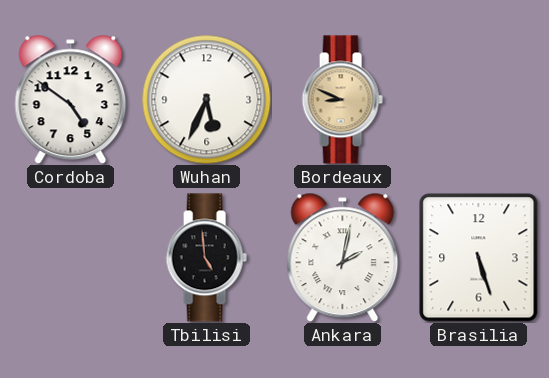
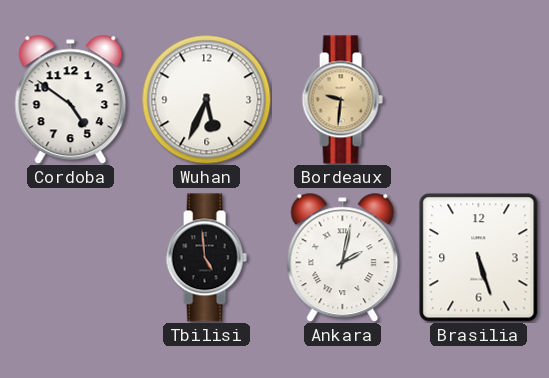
Bordeaux: 8:49 -> 9:31 (342, 100)
